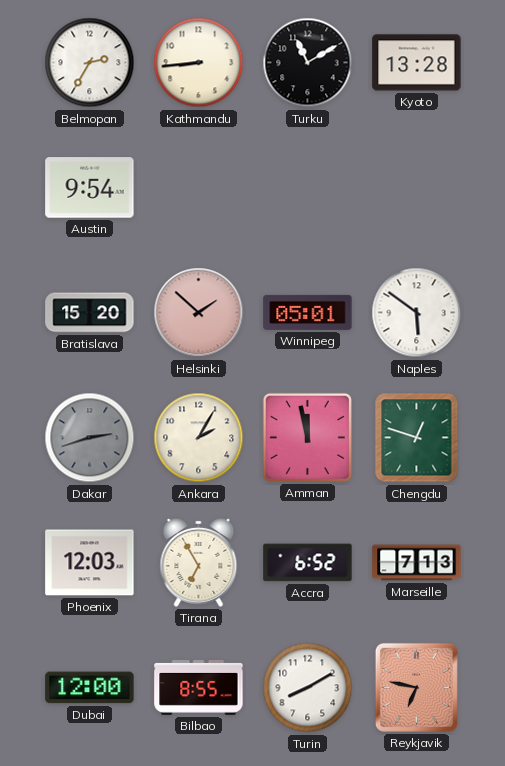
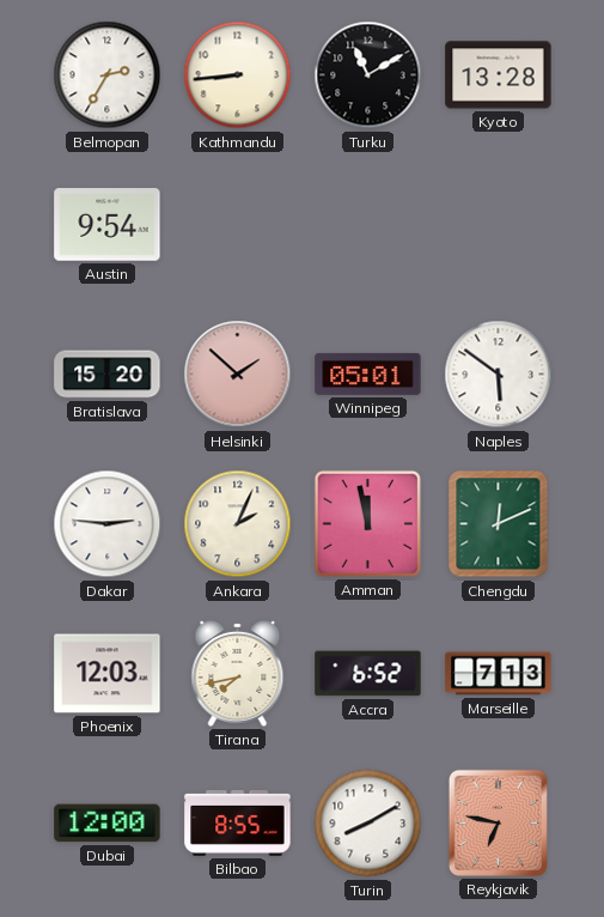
Dakar: 2:42 -> 2:46 (108, 524)
Dakar dial: grey -> white (108, 524)
Ankara: 2:05 -> 2:04 (238, 524)
Chengdu: 12:48 -> 12:11 (499, 524)
Tirana: 6:55 -> 7:43 (238, 673)
